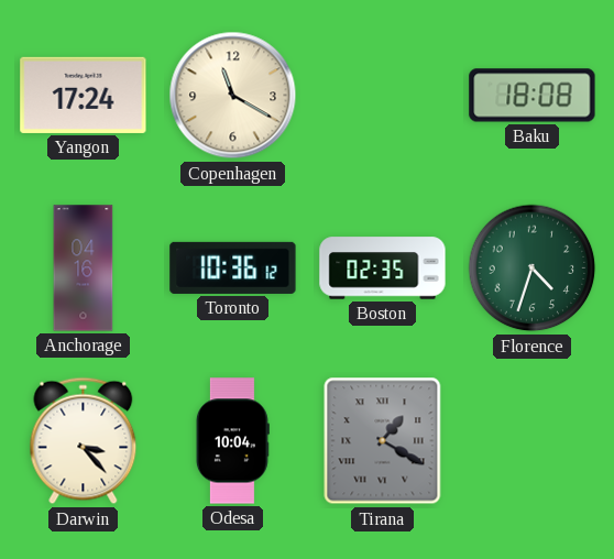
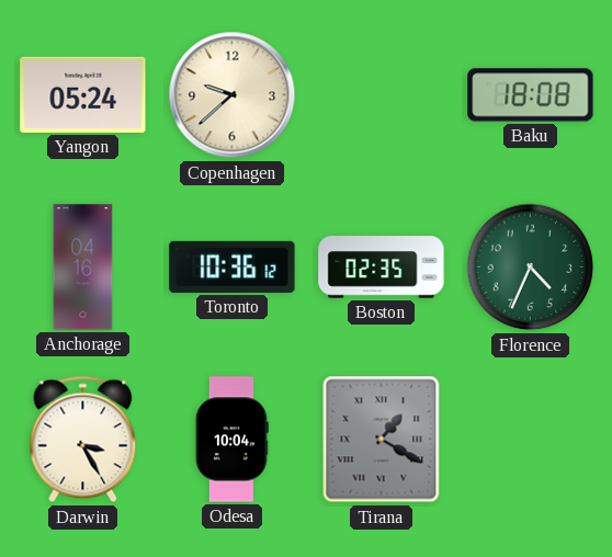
Yangon: 17:24 -> 05:24 (83, 94)
Copenhagen: 11:20 -> 9:38 (233, 95)
Florence: 4:33 -> 4:34 (531, 268)
Darwin: 3:23 -> 3:25 (83, 440)
